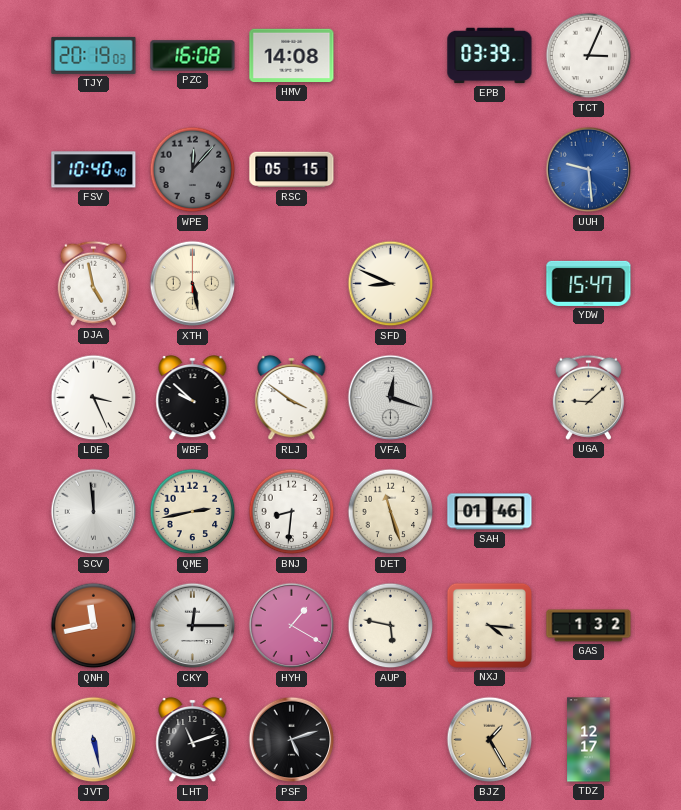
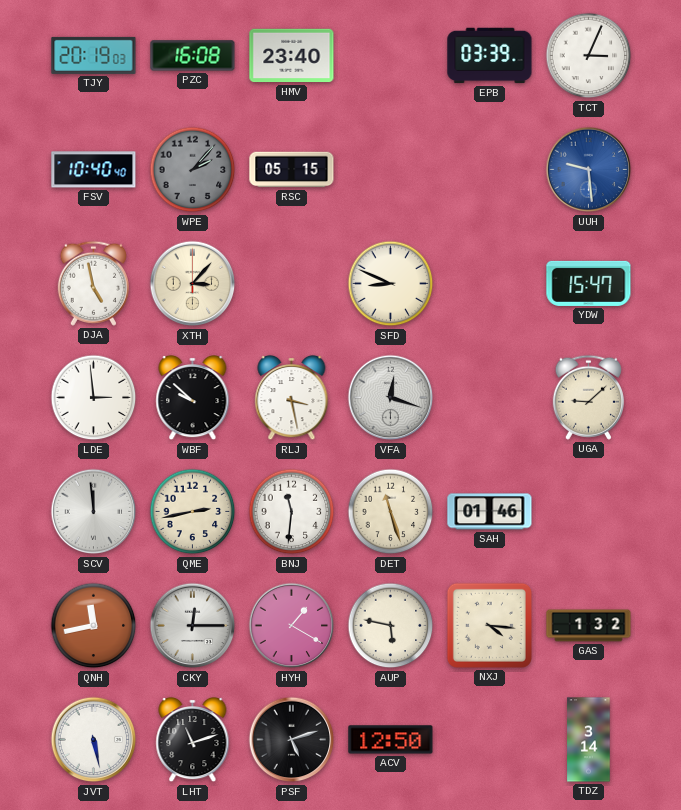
HMV: 14:08 -> 23:40 (292, 56)
WPE: 12:07 -> 2:07 (193, 170)
XTH: 5:28 -> 3:07 (193, 284)
LDE: 3:26 -> 2:59 (94, 398)
RLJ: 3:51 -> 3:28 (292, 398)
BNJ: 8:31 -> 11:31 (292, 512)
ACV: none -> 12:50 (391, 740)
BJZ: 1:25 -> none (490, 740)
TDZ: 12:17 -> 3:14 (589, 740)
